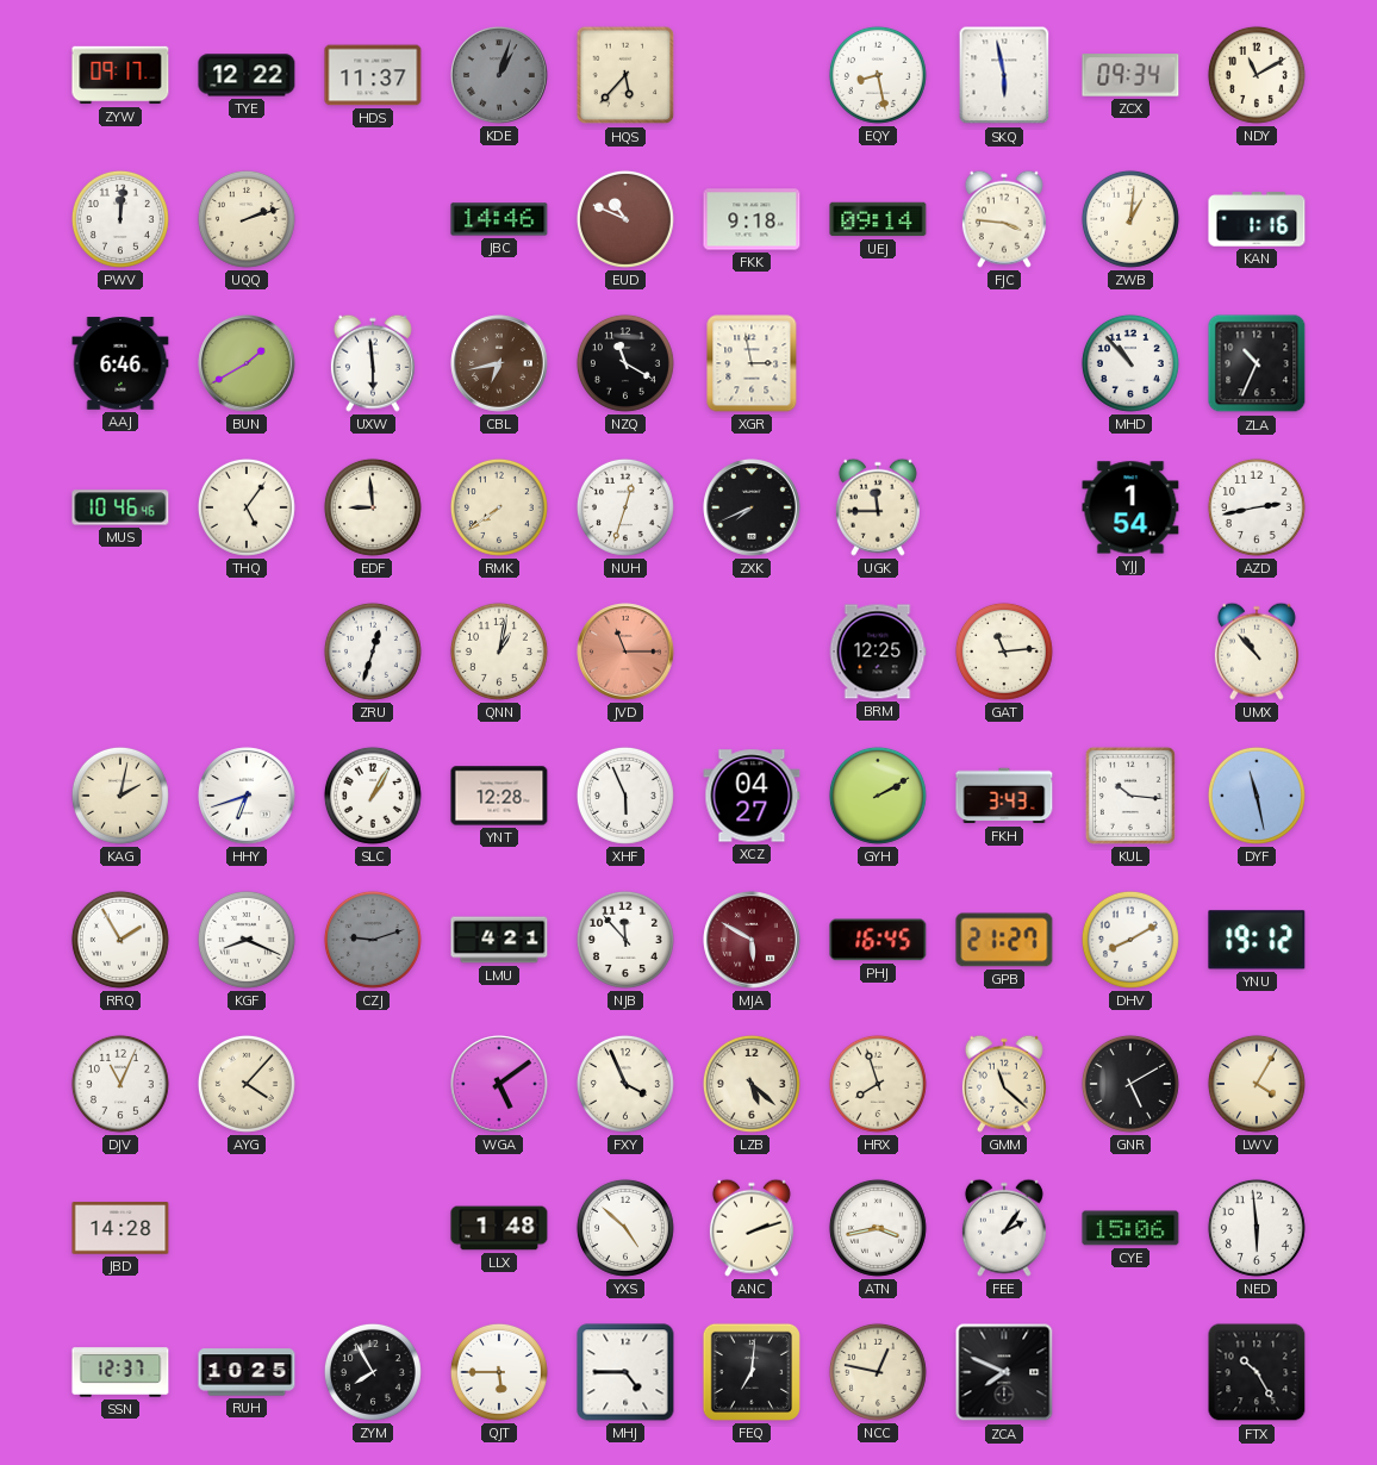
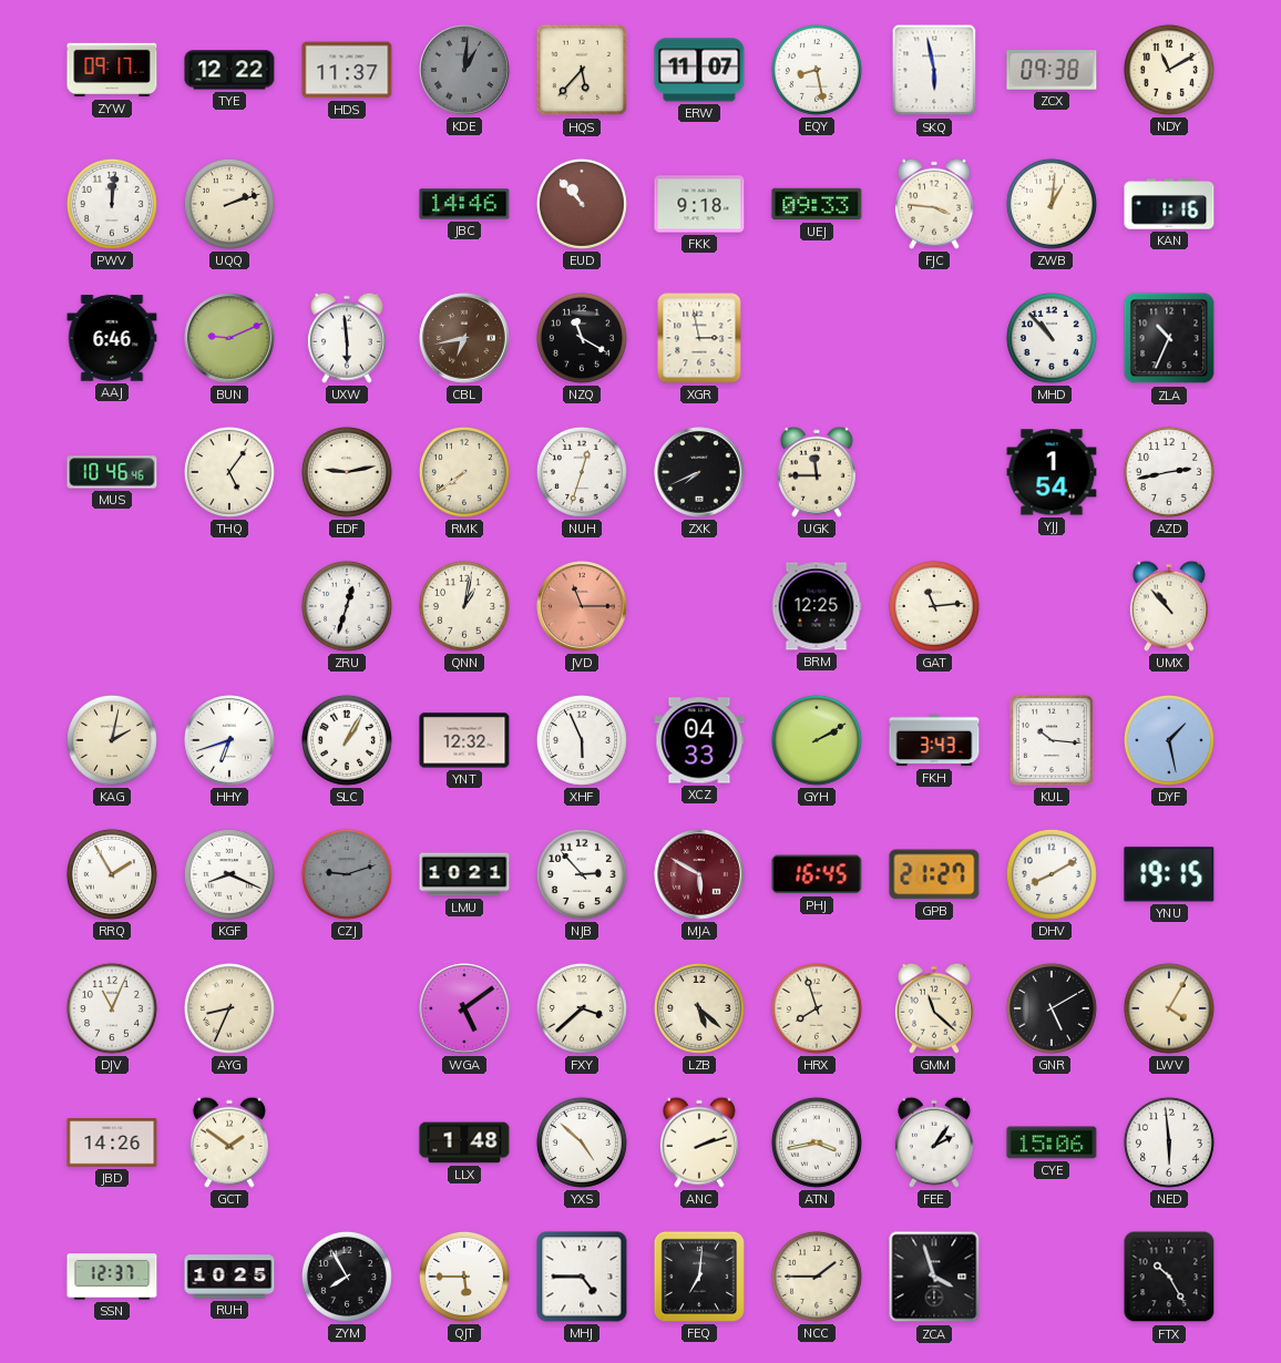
KDE: 1:03 -> 1:01 (464, 70)
ERW: none -> 11:07 (699, 70)
ZCX: 09:34 -> 09:38 (1052, 70)
EUD: 10:49 -> 10:53 (582, 204)
UEJ: 09:14 -> 09:33 (817, 204)
BUN: 1:40 -> 9:11 (229, 338)
EDF: 8:59 -> 9:13 (347, 472)
YNT: 12:28 -> 12:32 (464, 740)
XCZ: 04:27 -> 04:33 (699, 740)
DYF: 11:28 -> 1:28 (1169, 740)
LMU: 4:21 -> 10:21 (464, 874)
NJB: 11:53 -> 2:53 (582, 874)
YNU: 19:12 -> 19:15 (1169, 874)
AYG: 4:07 -> 8:34 (229, 1008)
FXY: 3:56 -> 3:38 (582, 1008)
JBD: 14:28 -> 14:26 (112, 1142)
GCT: none -> 1:51 (229, 1142)
NCC: 12:47 -> 1:45 (817, 1277)
ZCA: 7:49 -> 3:57 (934, 1277)
